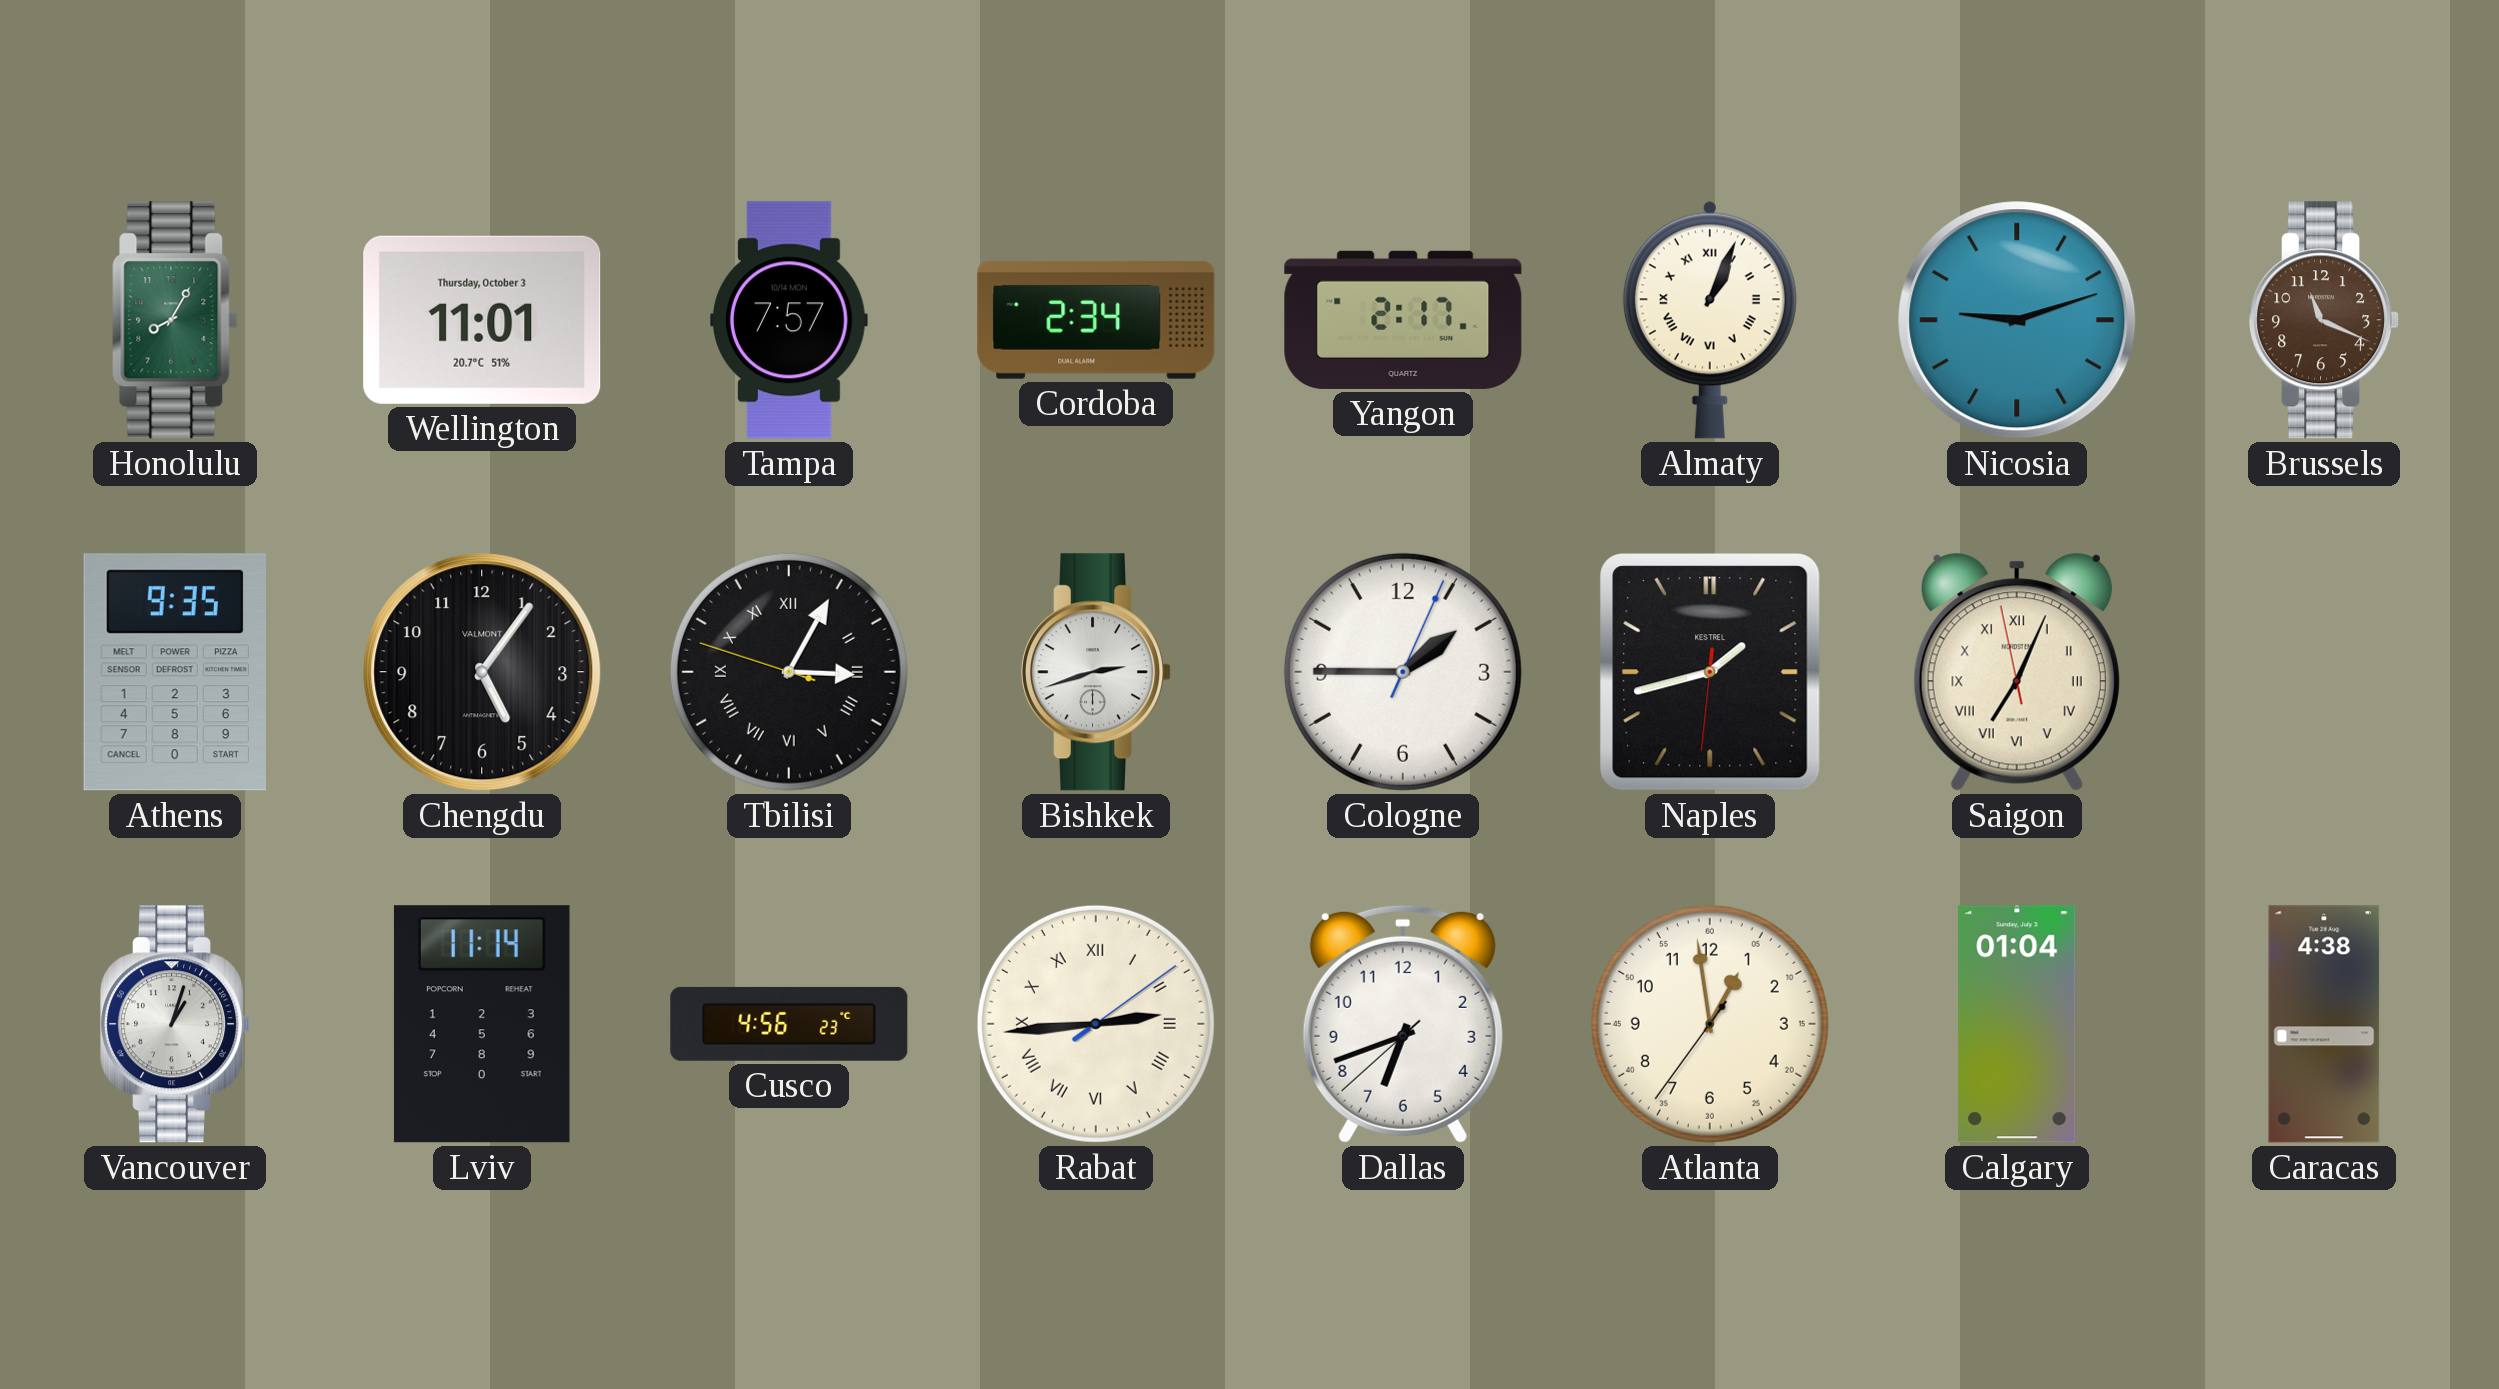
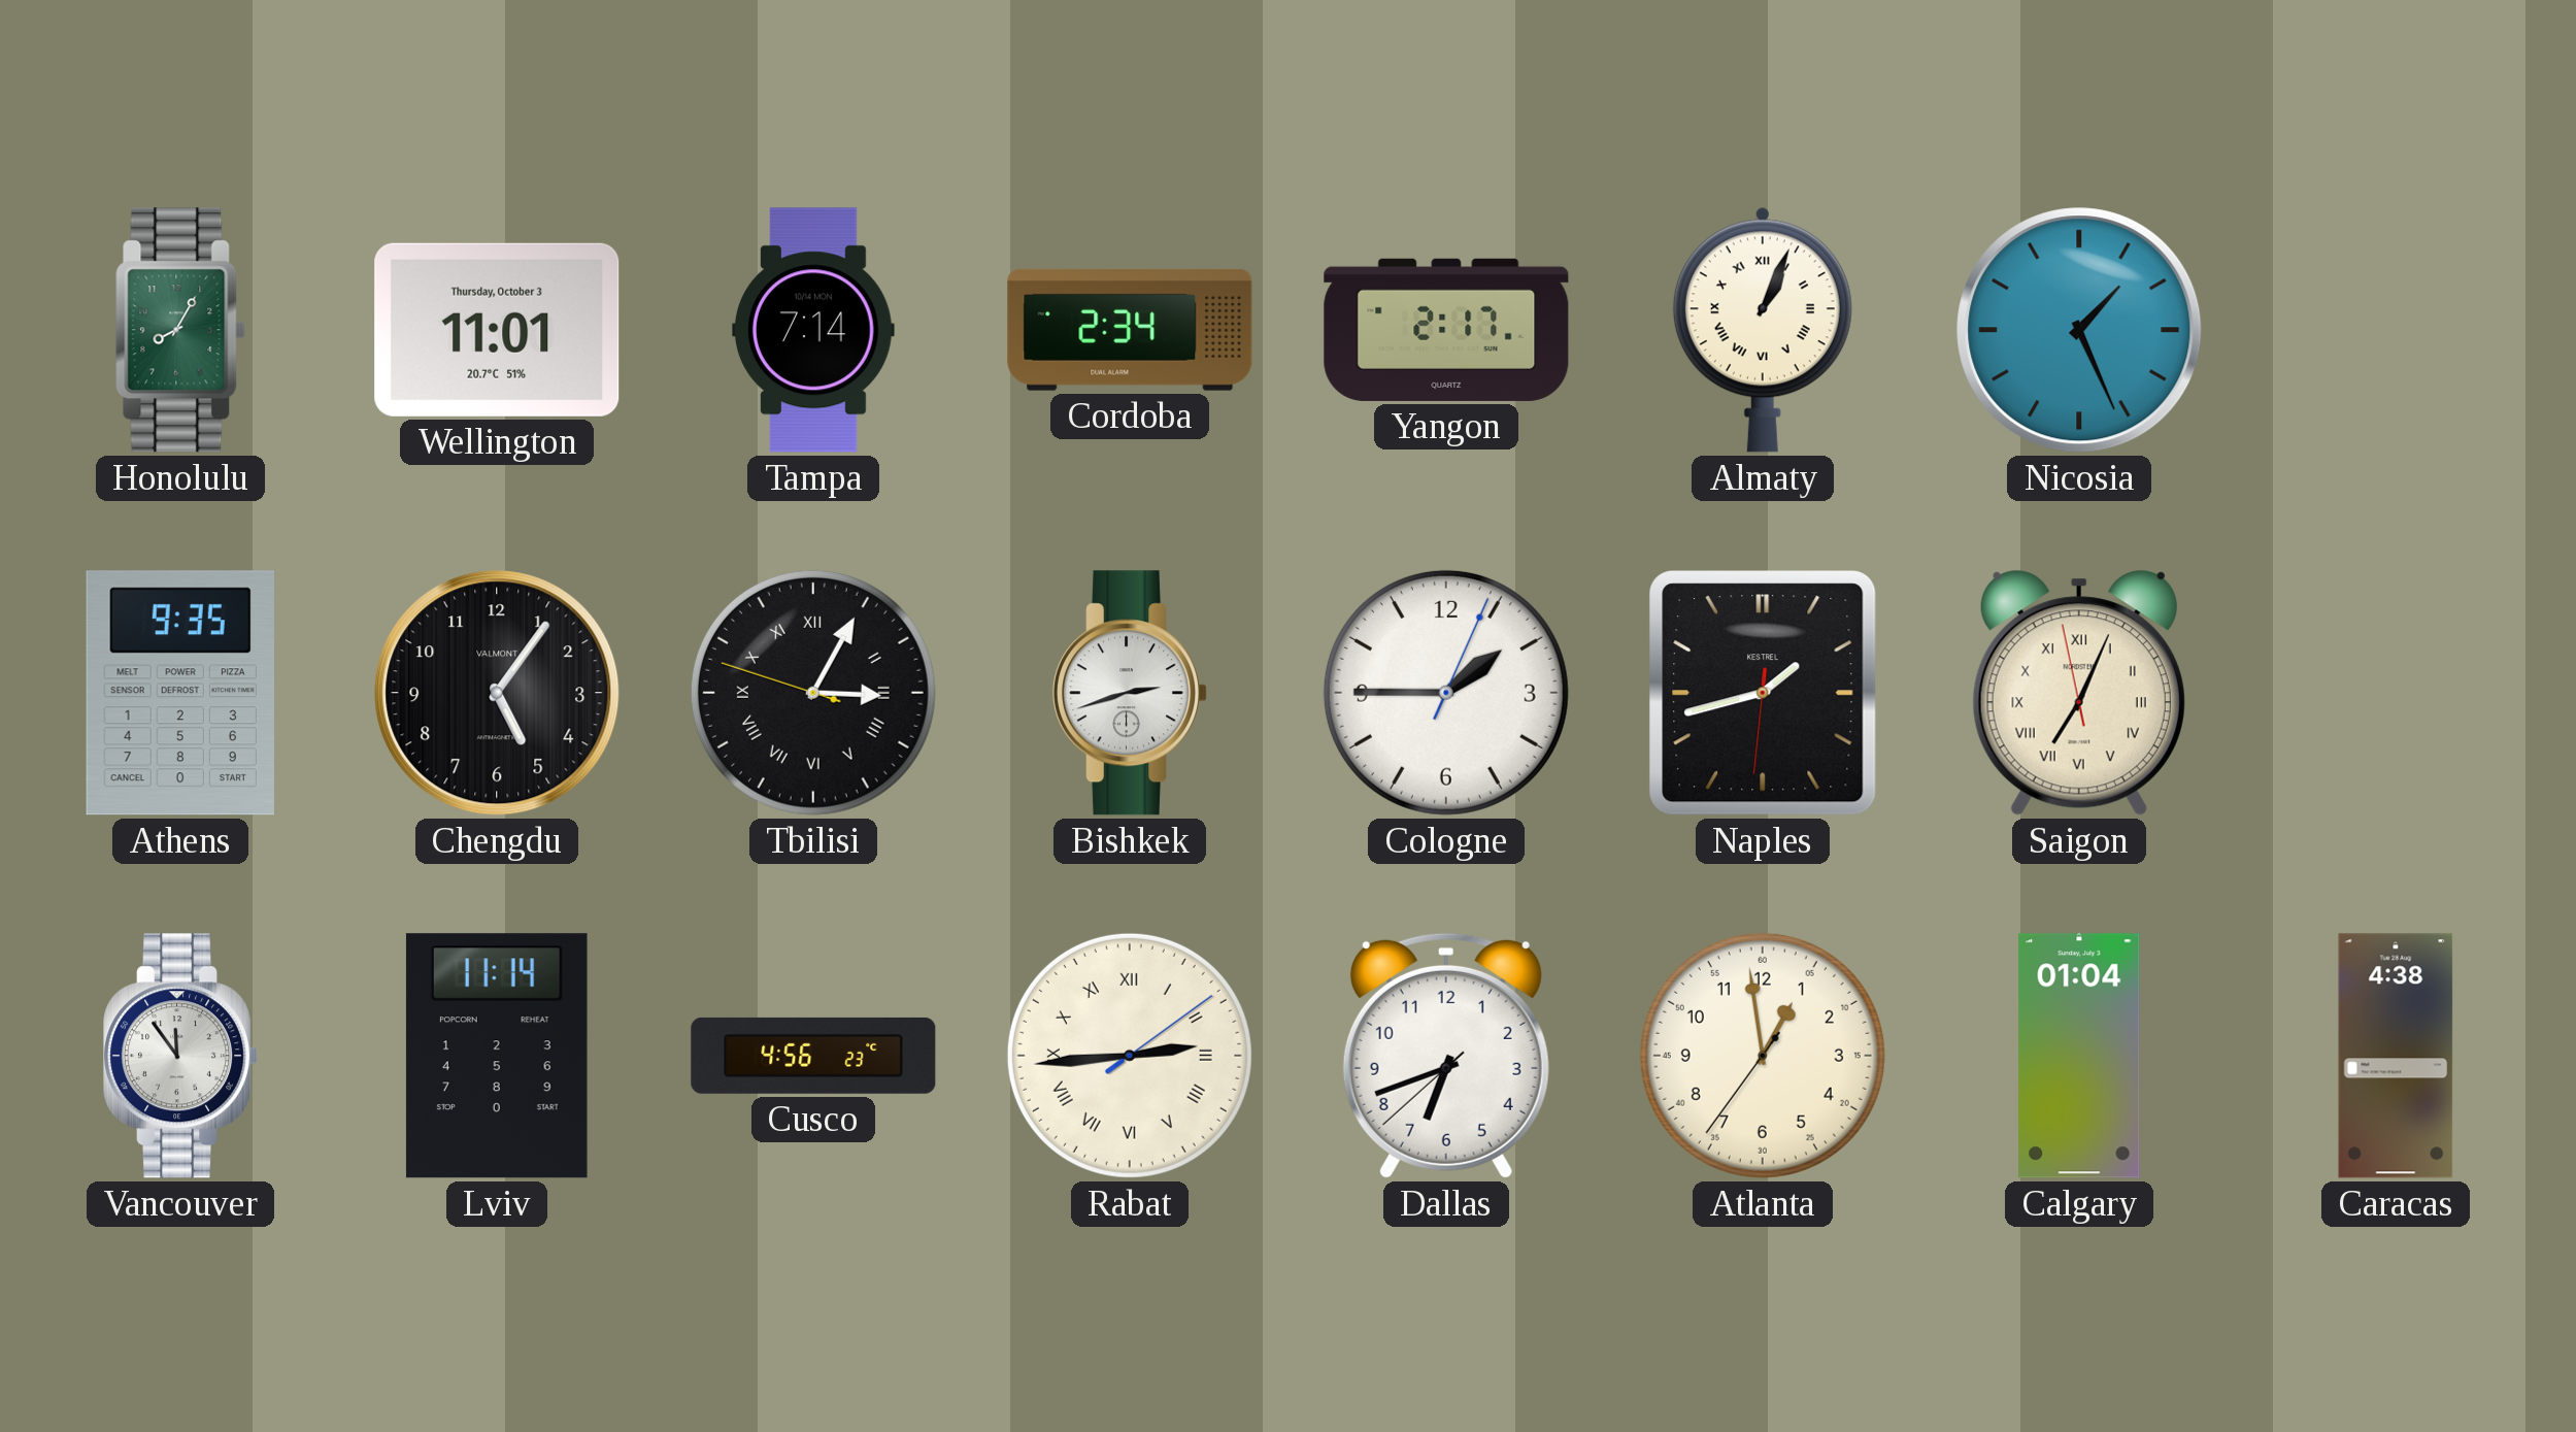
Tampa: 7:57 -> 7:14 (814, 330)
Nicosia: 9:12 -> 1:26 (2079, 330)
Brussels: 11:19 -> none (2325, 320)
Vancouver: 1:03 -> 11:54 (181, 1056)
